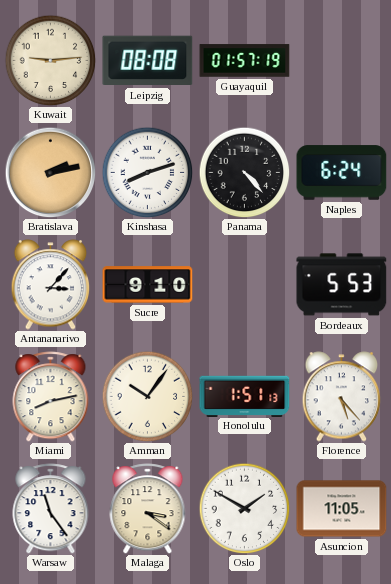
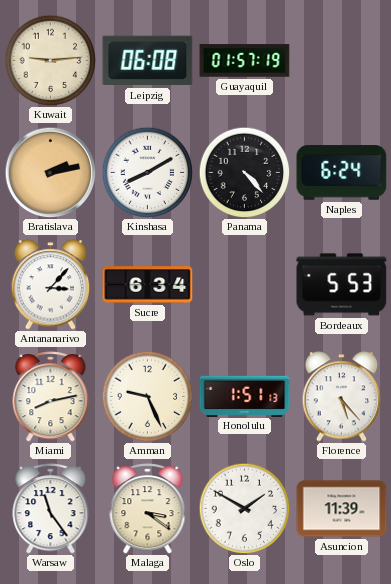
Leipzig: 08:08 -> 06:08 (148, 61)
Kinshasa: 8:12 -> 8:10 (147, 172)
Sucre: 9:10 -> 6:34 (148, 285)
Amman: 10:06 -> 9:26 (147, 396)
Asuncion: 11:05 -> 11:39 (342, 509)
